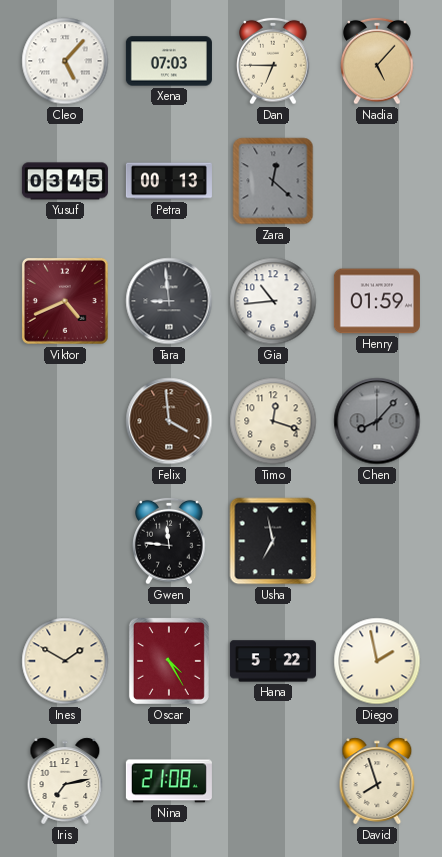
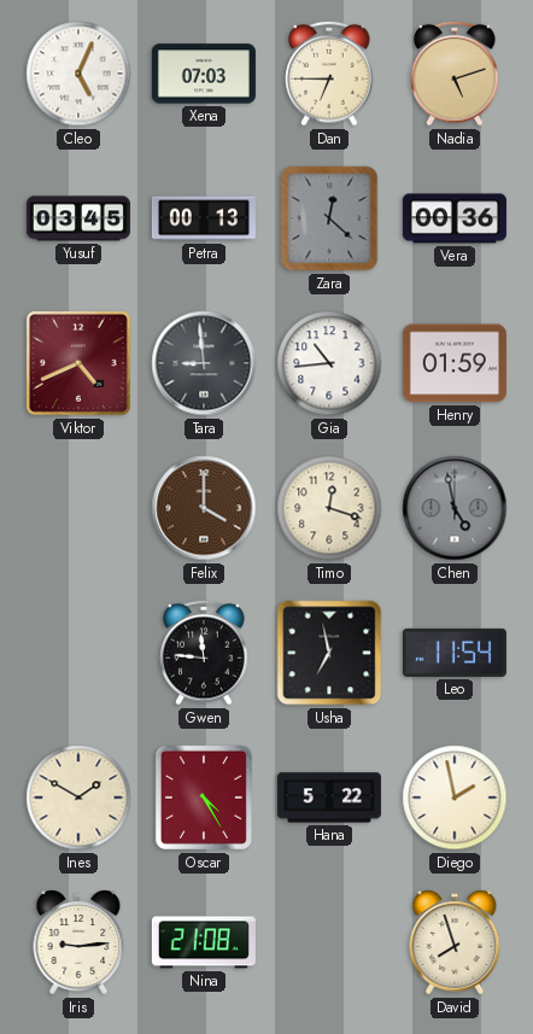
Cleo: 5:07 -> 5:04 (78, 74)
Nadia: 5:07 -> 5:12 (455, 74)
Vera: none -> 00:36 (455, 218)
Felix: 3:59 -> 4:00 (204, 508)
Chen: 8:07 -> 4:58 (455, 508)
Leo: none -> 11:54 (455, 653)
Iris: 7:13 -> 9:14 (78, 942)
